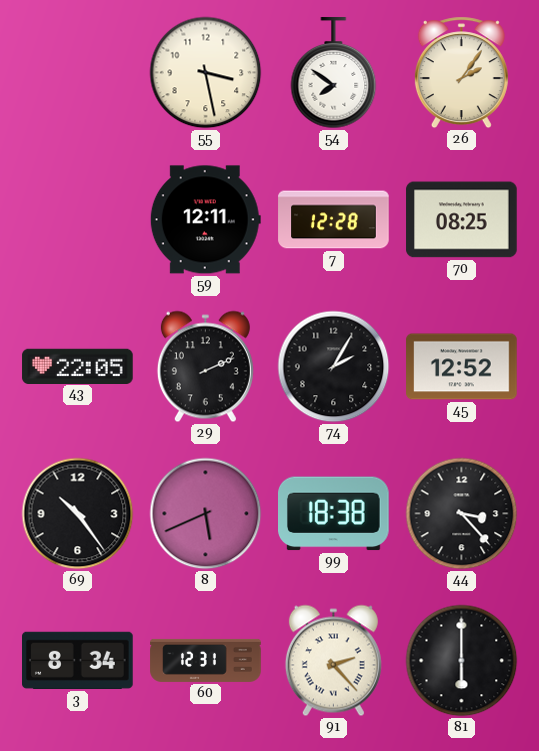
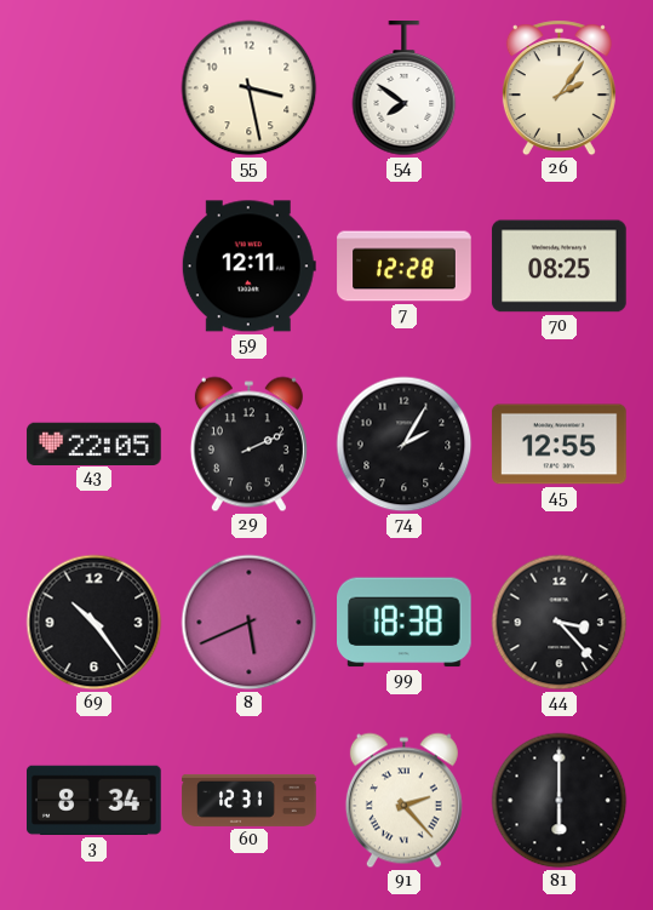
45: 12:52 -> 12:55 (560, 445)
